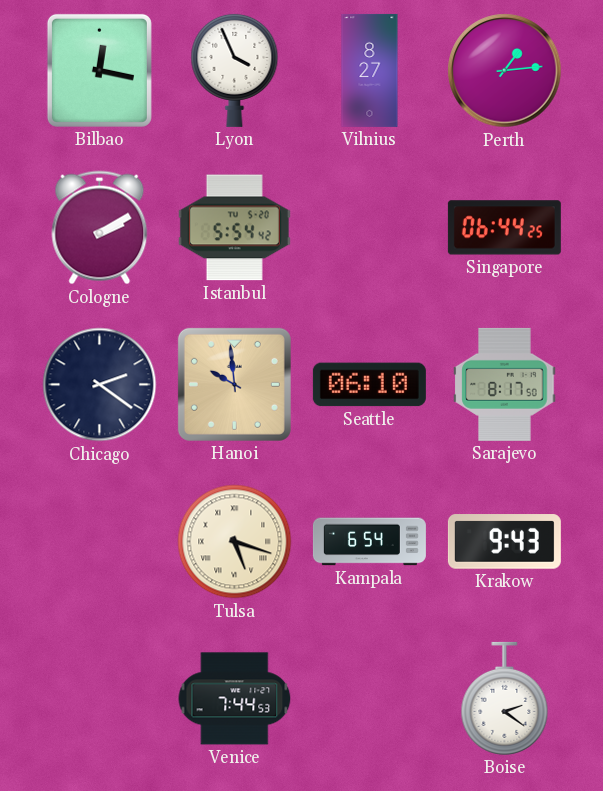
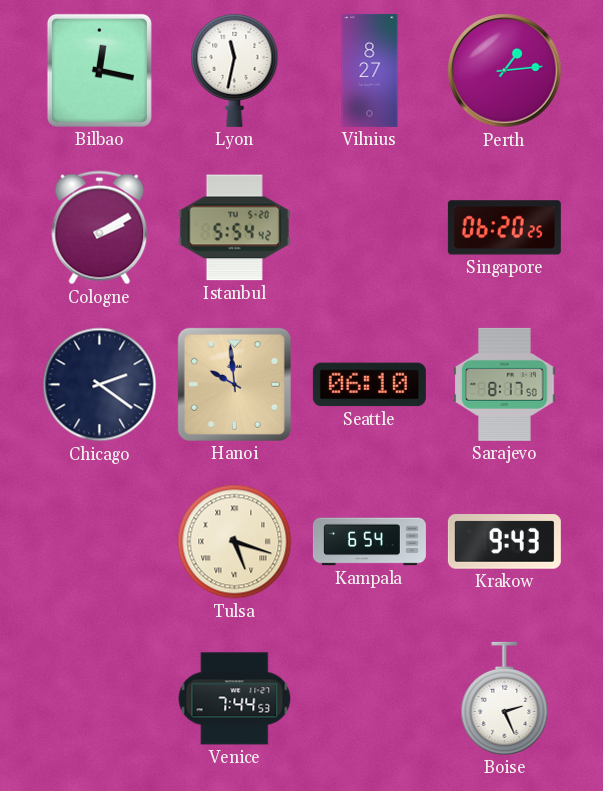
Lyon: 3:56 -> 11:32 (235, 70)
Singapore: 06:44 -> 06:20 (504, 228)
Boise: 2:21 -> 2:26 (505, 698)
